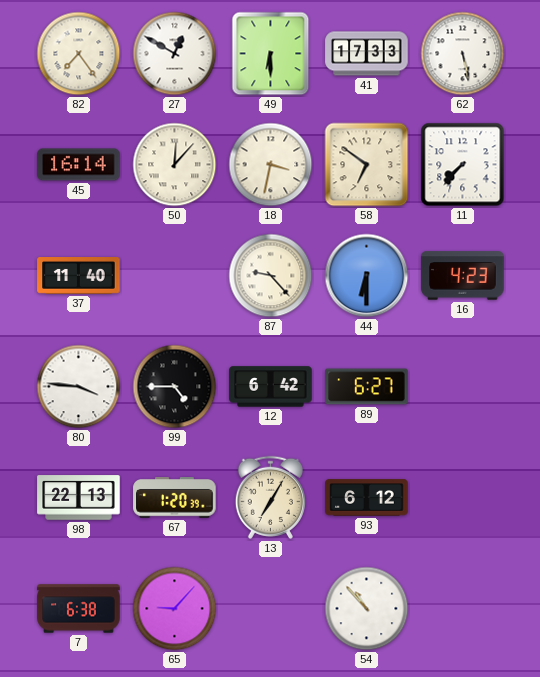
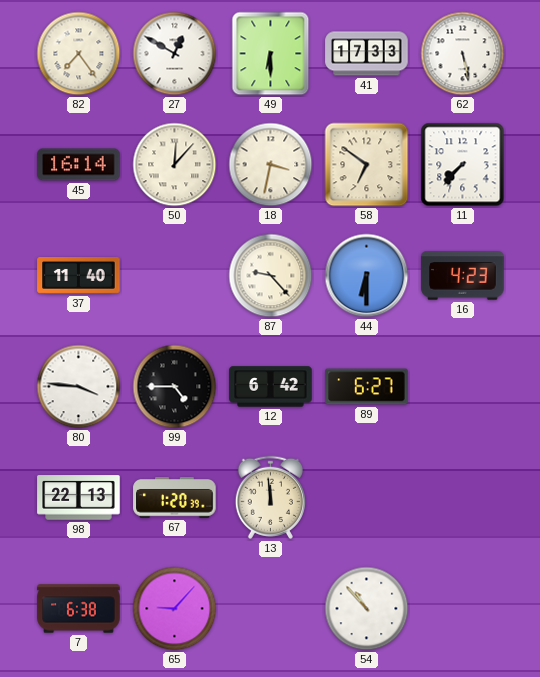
13: 7:05 -> 11:59 (270, 497)
93: 6:12 -> none (367, 498)
